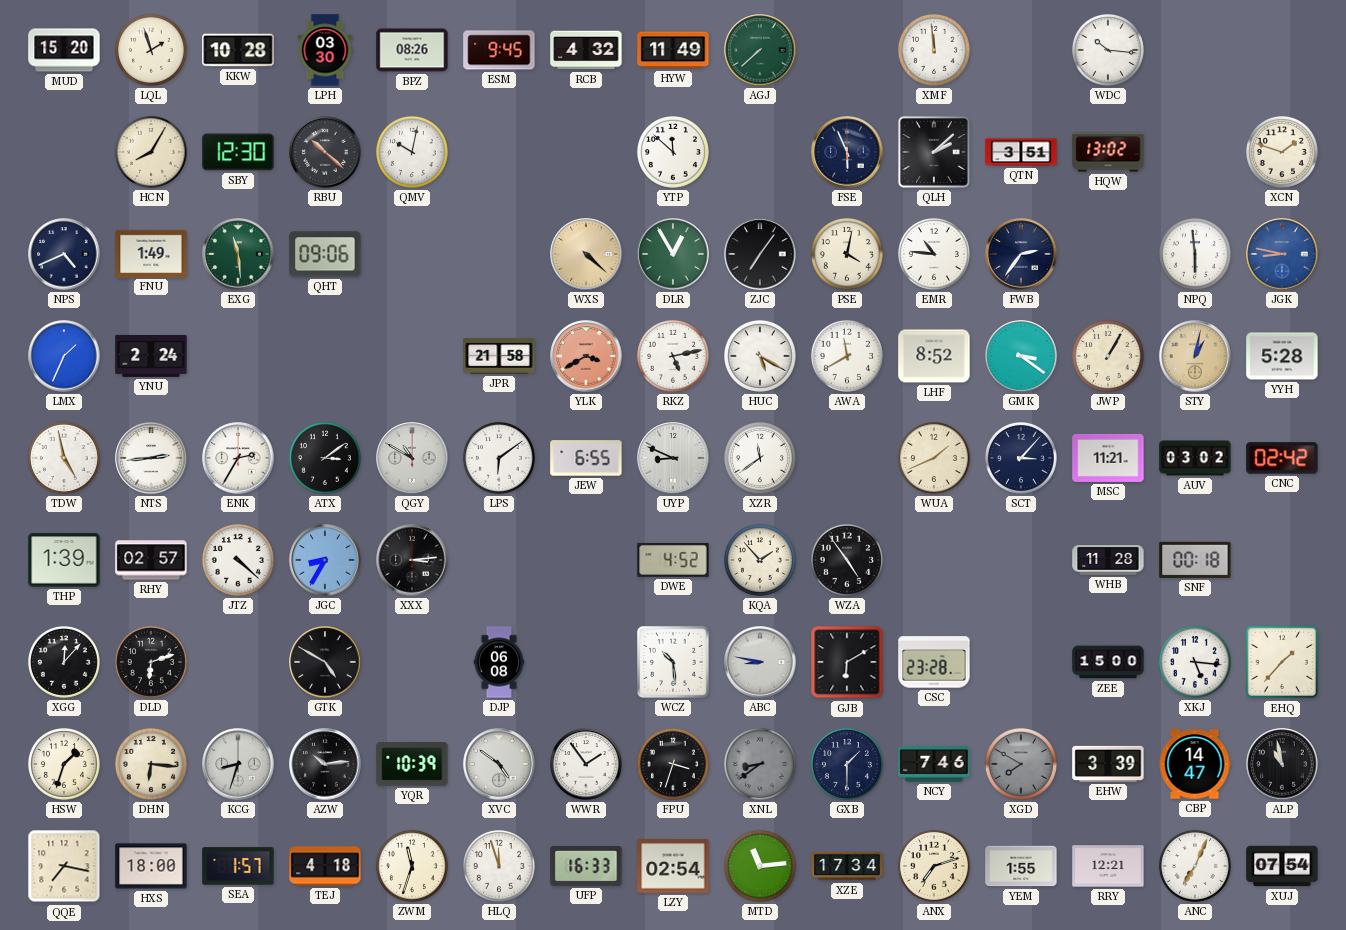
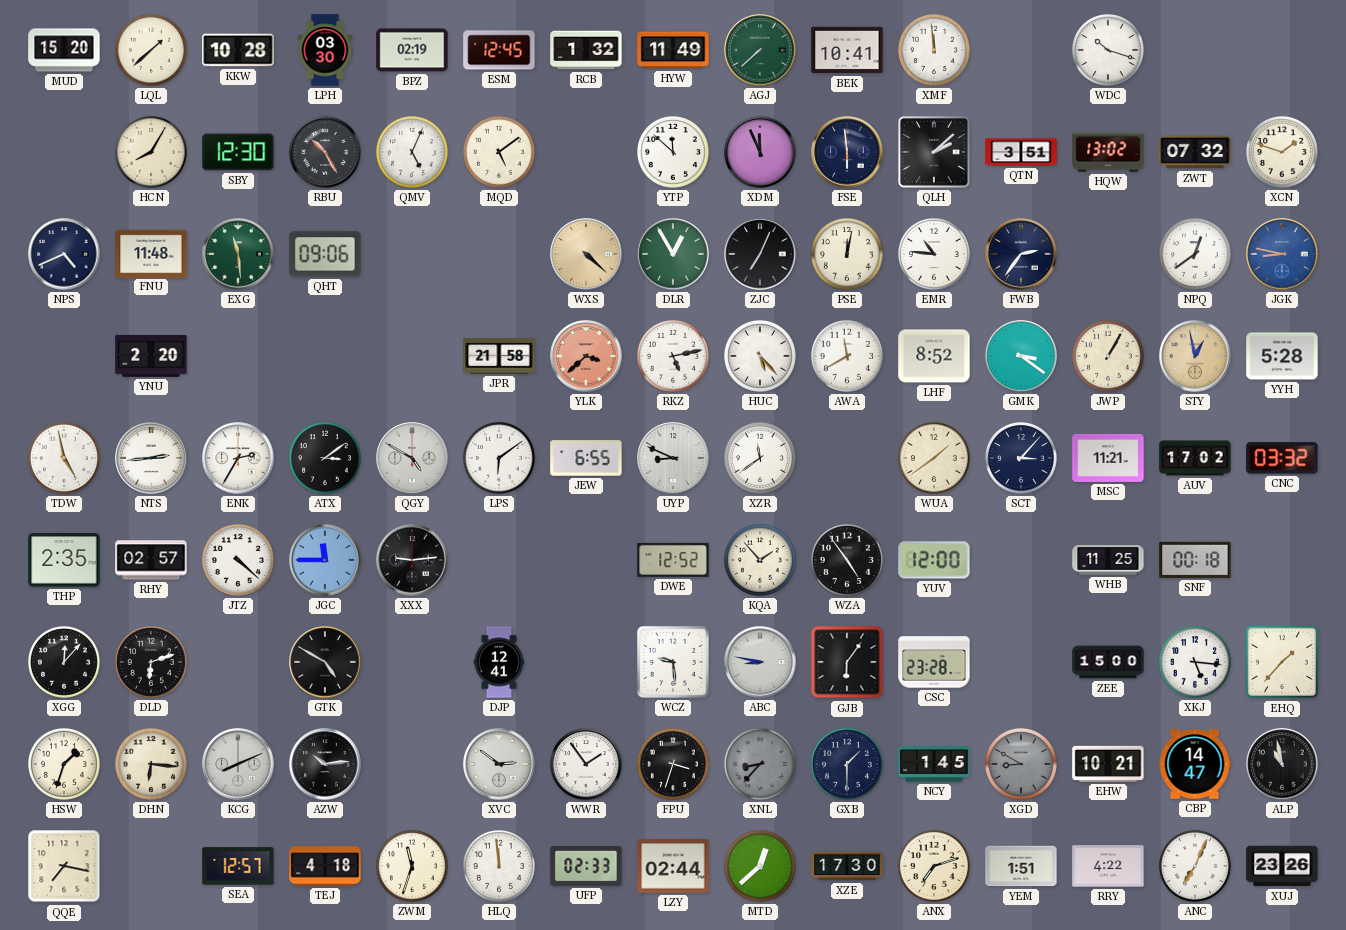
LQL: 1:57 -> 1:38 (151, 50)
BPZ: 08:26 -> 02:19 (412, 50)
ESM: 9:45 -> 12:45 (499, 50)
RCB: 4:32 -> 1:32 (586, 50)
BEK: none -> 10:41 (847, 50)
WDC: 10:16 -> 10:18 (1108, 50)
RBU: 10:22 -> 10:25 (325, 152)
QMV: 10:02 -> 5:04 (412, 152)
MQD: none -> 5:09 (499, 152)
XDM: none -> 11:56 (760, 152)
FSE: 5:56 -> 5:59 (847, 152)
ZWT: none -> 07:32 (1195, 152)
FNU: 1:49 -> 11:48 (151, 253)
ZJC: 7:06 -> 7:04 (760, 254)
PSE: 4:02 -> 12:02 (847, 254)
NPQ: 5:59 -> 12:39 (1195, 254)
LMX: 1:34 -> none (64, 356)
YNU: 2:24 -> 2:20 (151, 356)
YLK: 3:40 -> 3:38 (586, 356)
HUC: 5:20 -> 5:23 (760, 356)
STY: 1:02 -> 12:58 (1195, 356)
QGY: 10:50 -> 4:50 (412, 458)
WUA: 1:41 -> 1:39 (934, 458)
AUV: 03:02 -> 17:02 (1195, 458)
CNC: 02:42 -> 03:32 (1282, 458)
THP: 1:39 -> 2:35 (64, 560)
JGC: 8:35 -> 11:45 (325, 560)
XXX: 3:14 -> 9:14 (412, 560)
DWE: 4:52 -> 12:52 (673, 560)
YUV: none -> 12:00 (934, 560)
WHB: 11:28 -> 11:25 (1108, 560)
DJP: 06:08 -> 12:41 (499, 662)
WCZ: 10:29 -> 9:29 (673, 662)
GJB: 6:10 -> 6:06 (847, 662)
KCG: 8:33 -> 8:11 (238, 764)
YQR: 10:39 -> none (412, 764)
XVC: 4:51 -> 2:51 (499, 764)
XNL: 8:39 -> 8:37 (760, 764)
NCY: 7:46 -> 1:45 (934, 764)
XGD: 7:50 -> 8:50 (1021, 764)
EHW: 3:39 -> 10:21 (1108, 764)
HXS: 18:00 -> none (151, 866)
SEA: 1:57 -> 12:57 (238, 866)
HLQ: 11:57 -> 11:59 (499, 866)
UFP: 16:33 -> 02:33 (586, 866)
LZY: 02:54 -> 02:44 (673, 866)
MTD: 11:14 -> 12:38 (760, 866)
XZE: 17:34 -> 17:30 (847, 866)
YEM: 1:55 -> 1:51 (1021, 866)
RRY: 12:21 -> 4:22 (1108, 866)
XUJ: 07:54 -> 23:26 (1282, 866)
